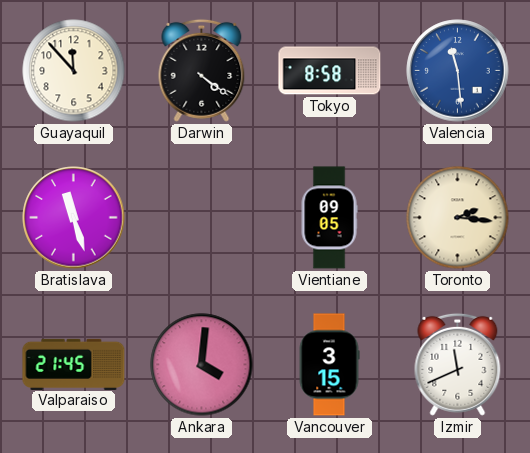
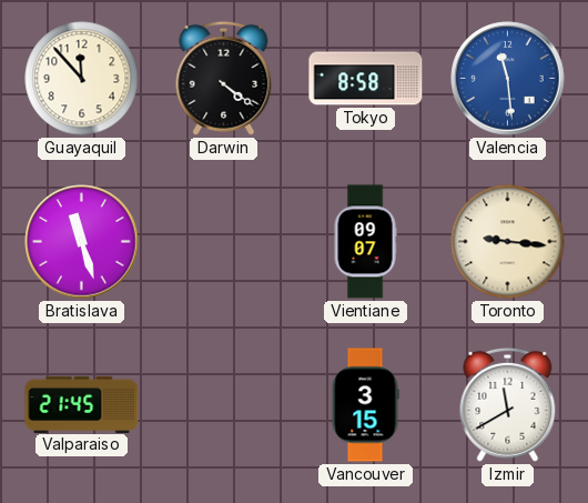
Vientiane: 09:05 -> 09:07 (365, 242)
Toronto: 2:16 -> 9:16 (508, 242)
Ankara: 4:01 -> none (202, 365)
Izmir: 11:41 -> 11:40 (508, 404)
